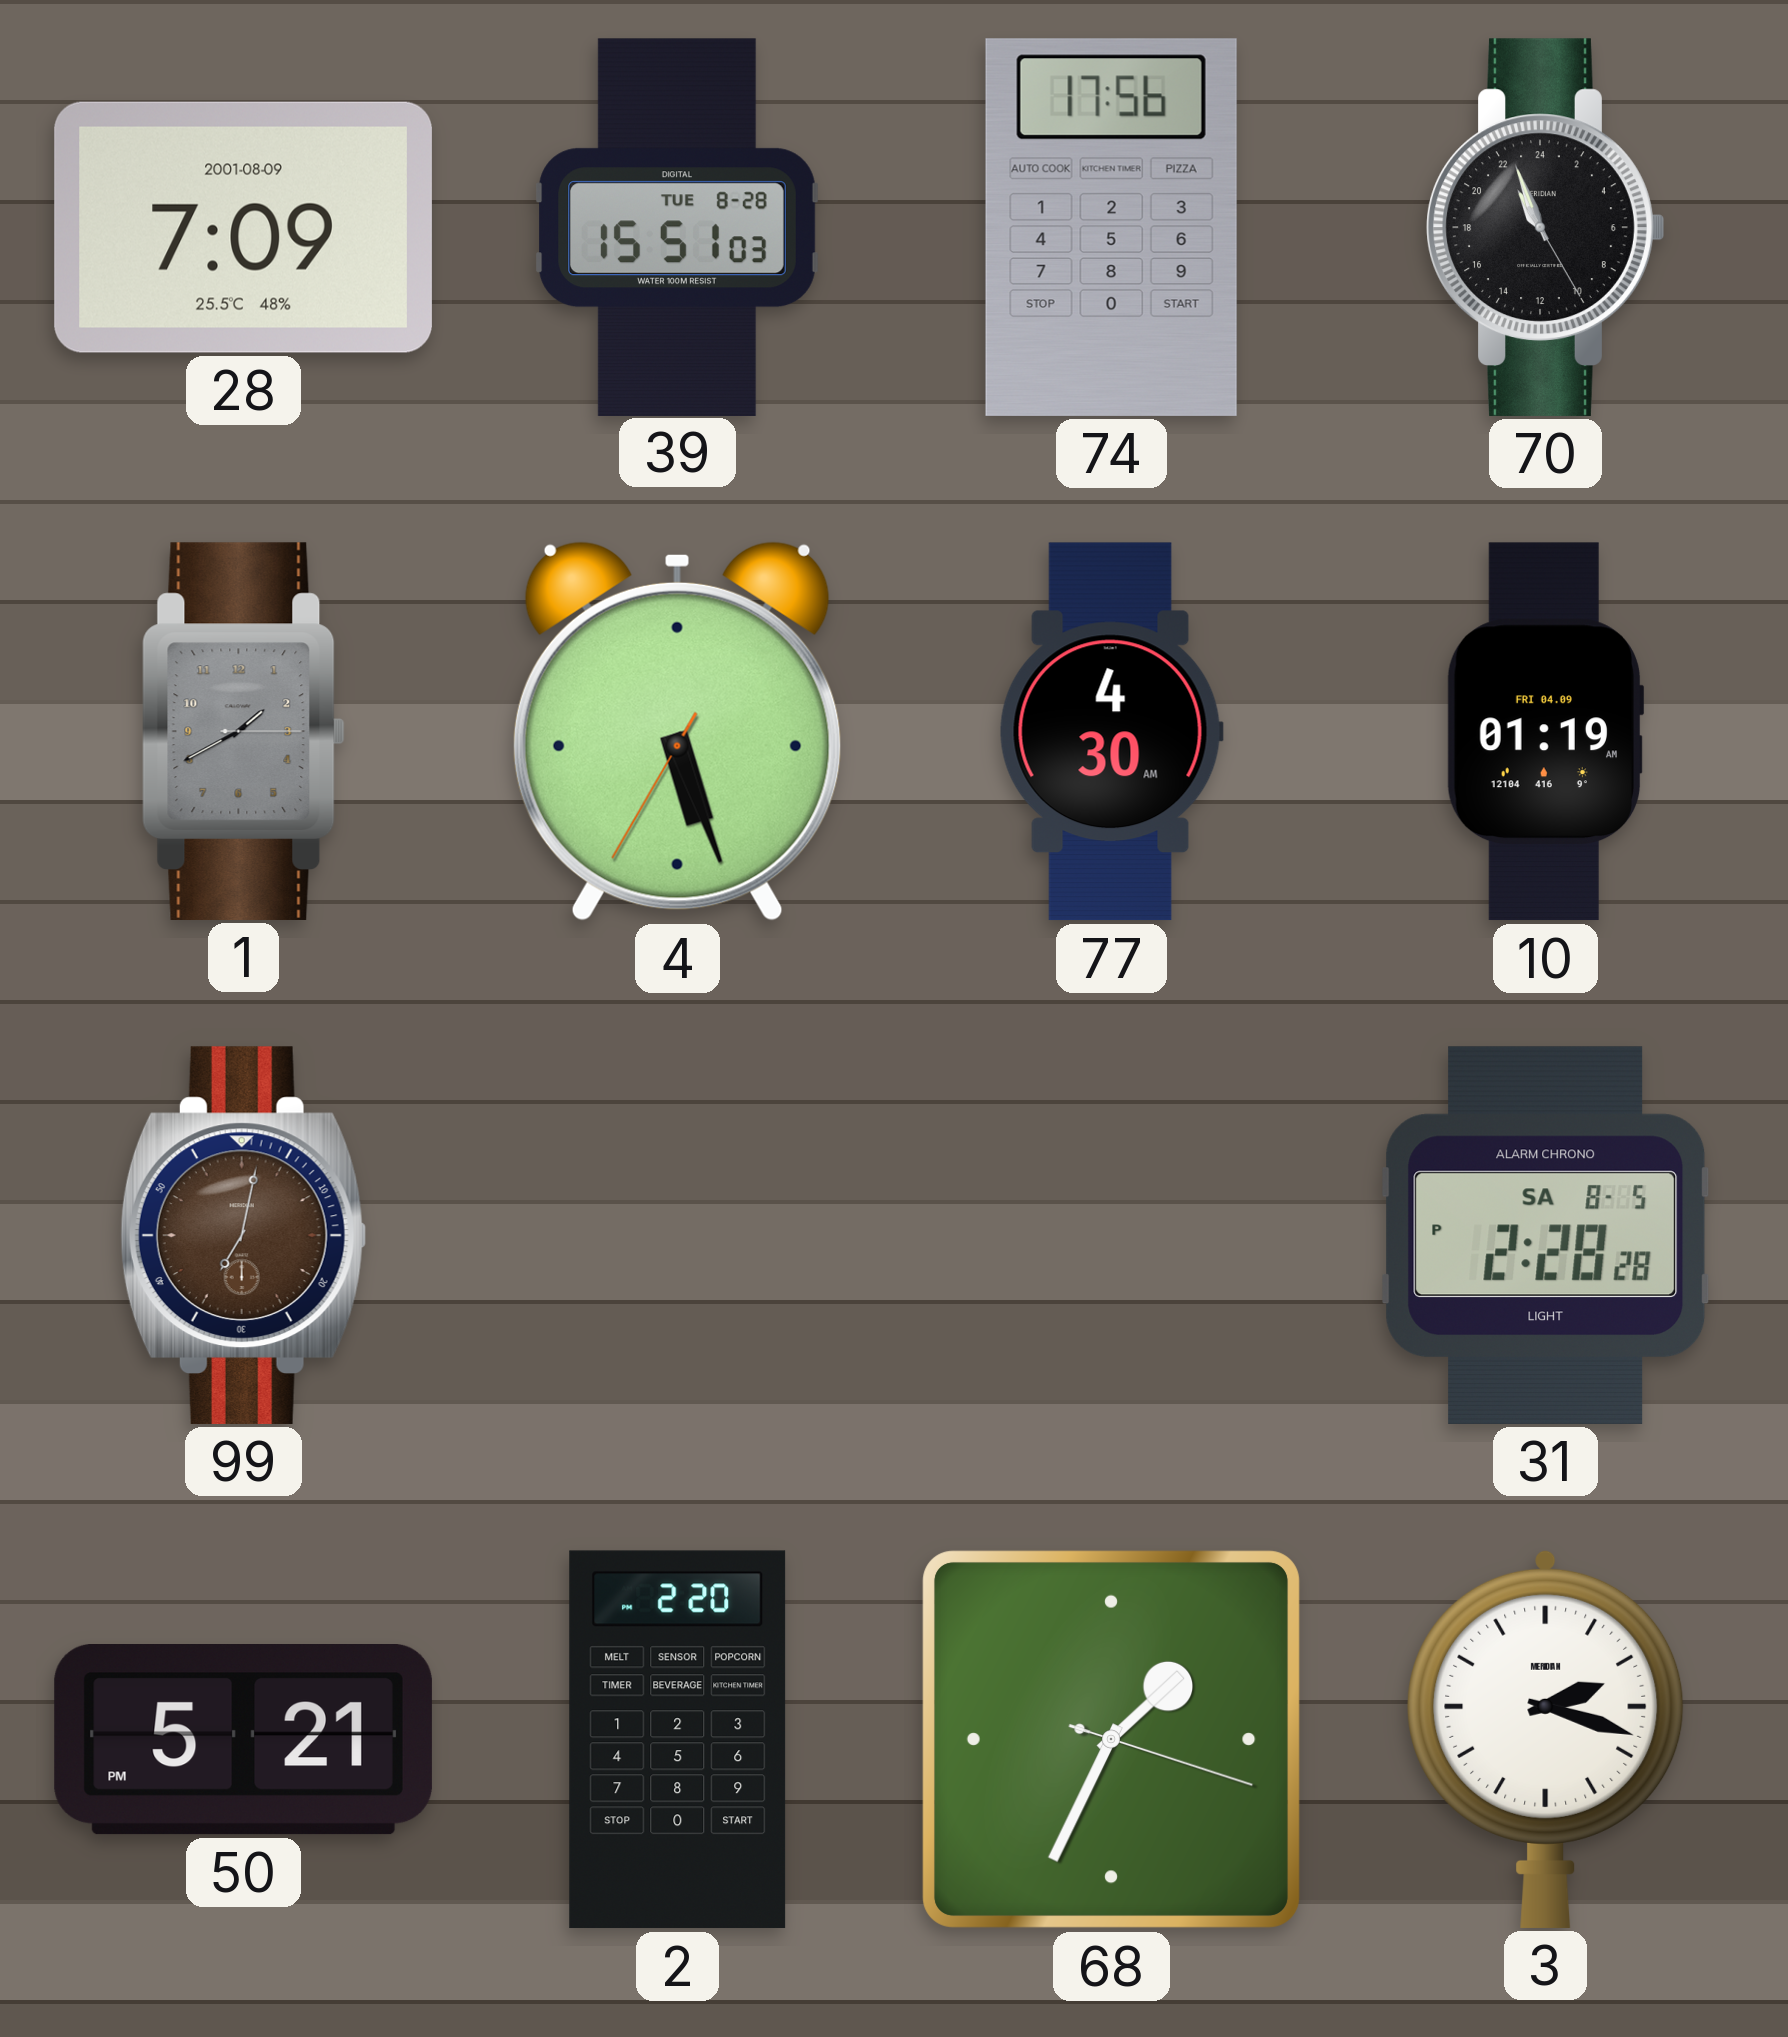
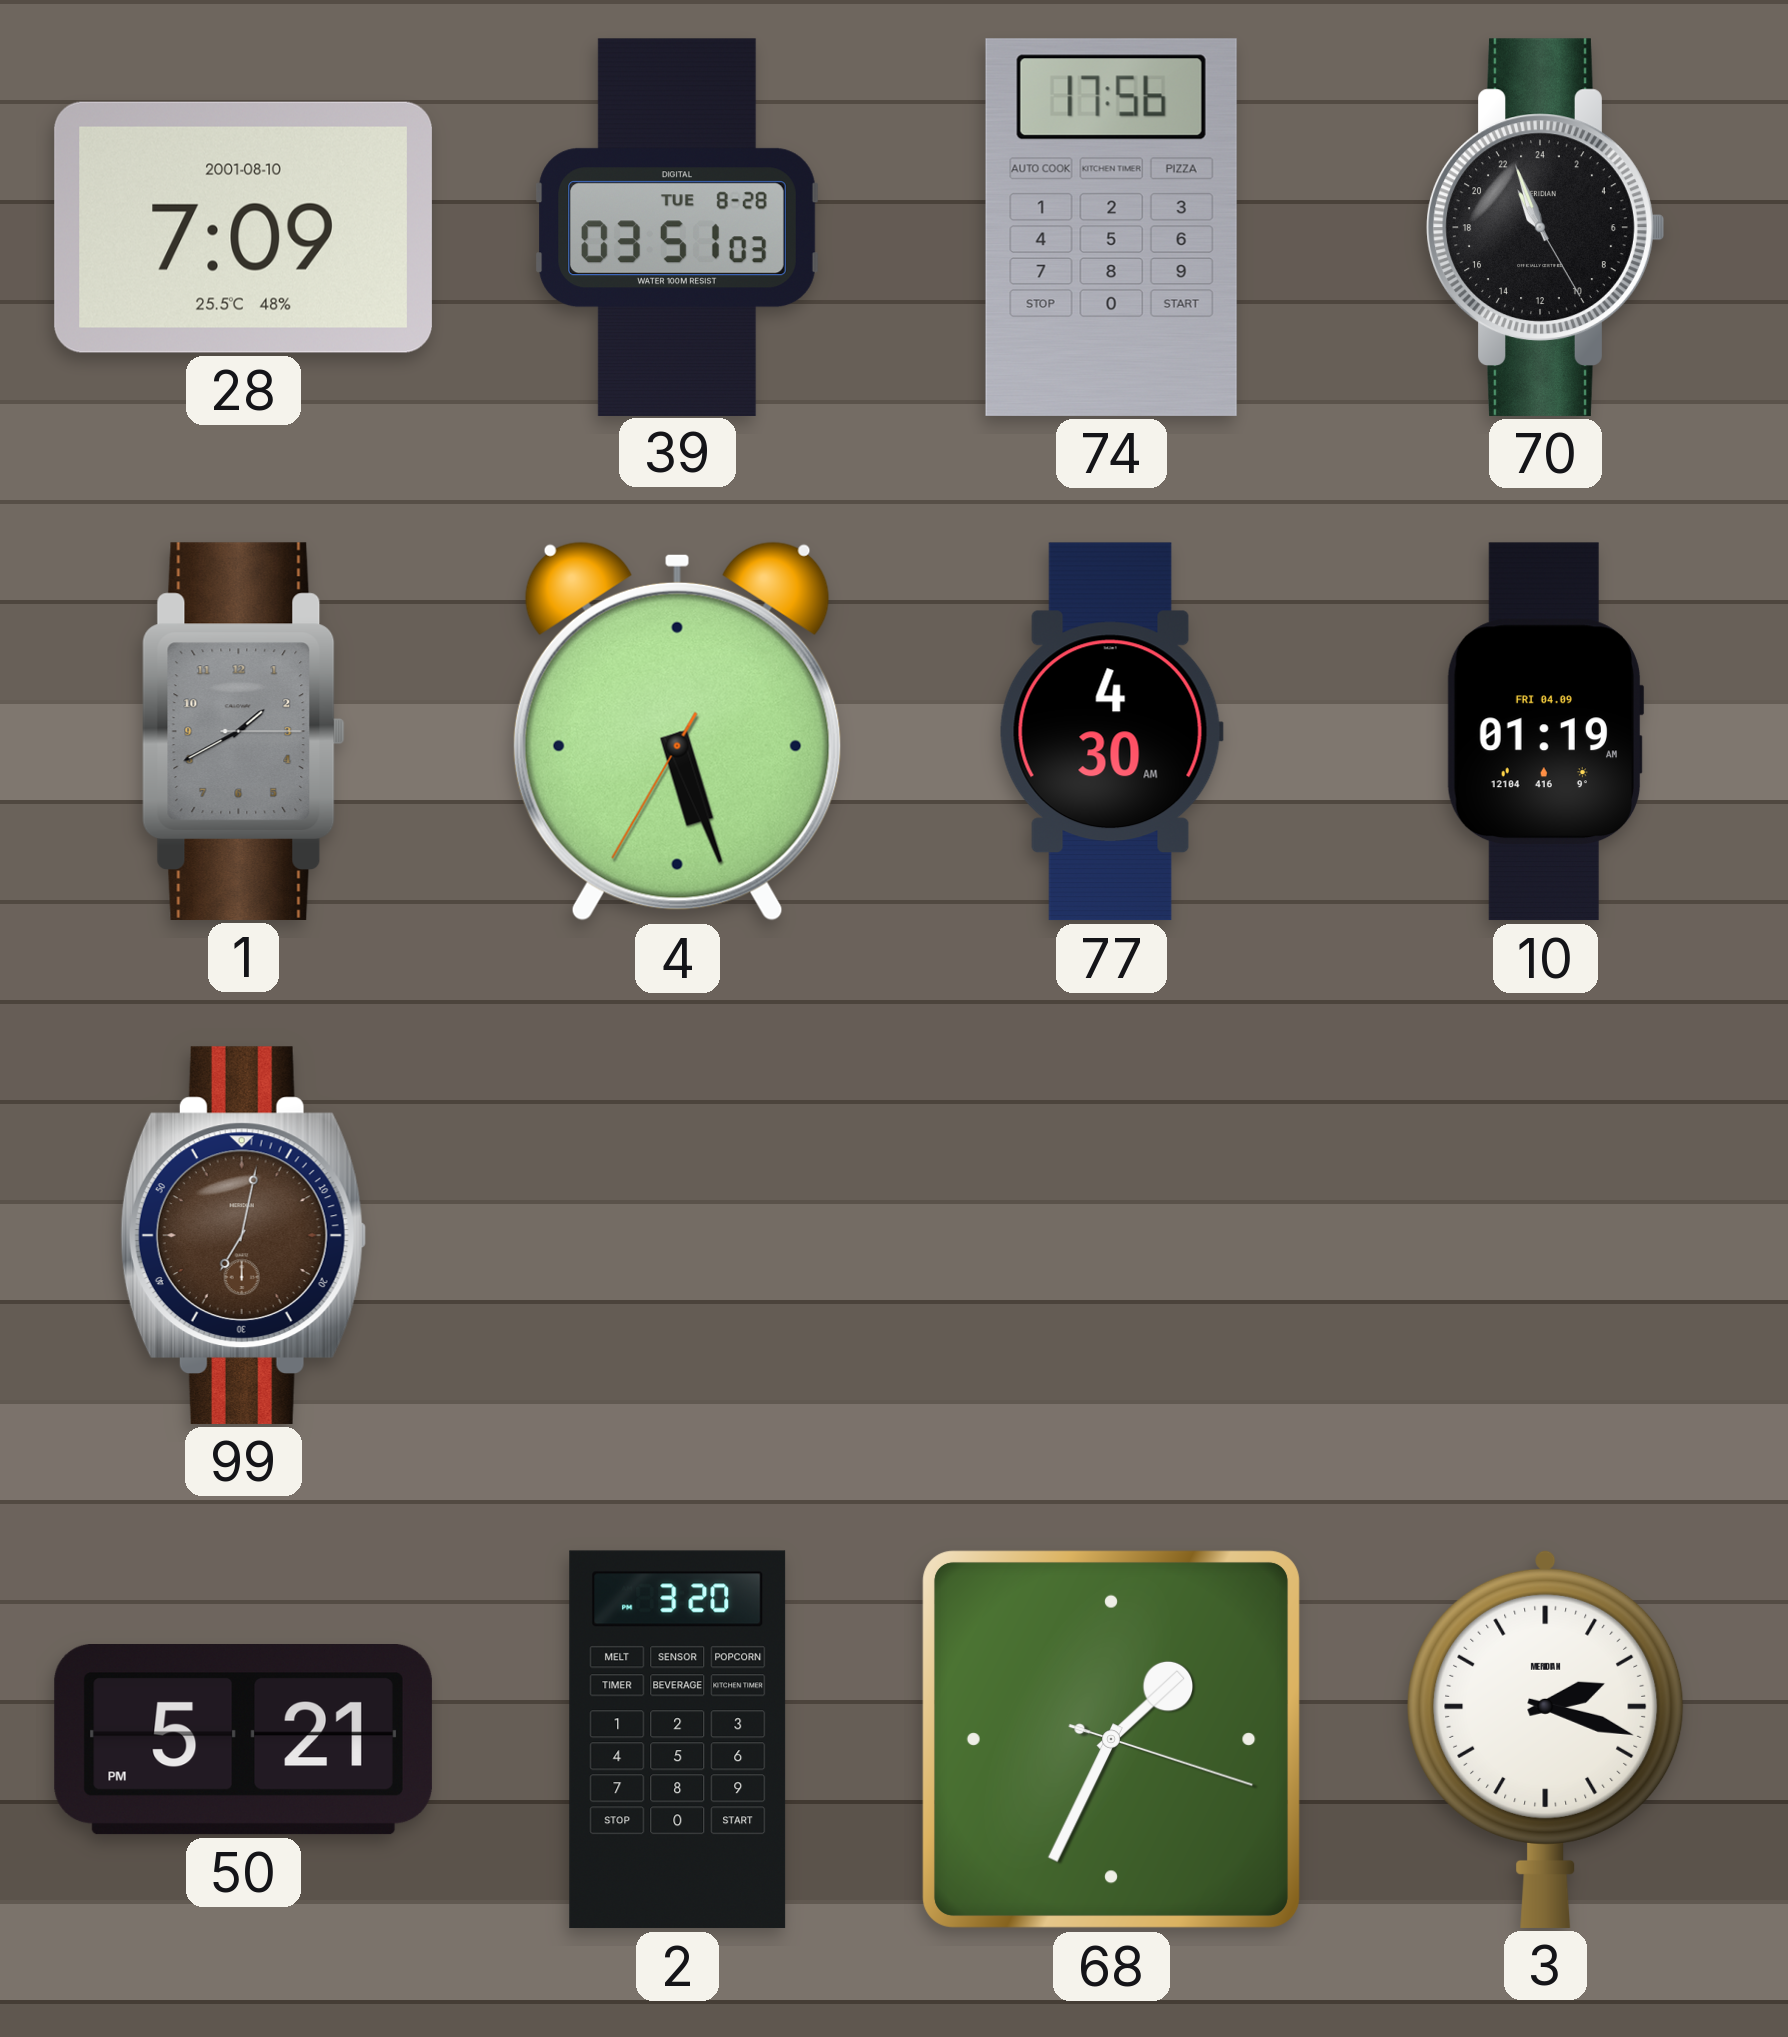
28 date: 2001-08-09 -> 2001-08-10 (243, 227)
39: 15:51 -> 03:51 (677, 227)
31: 2:28 -> none (1546, 1235)
2: 2:20 -> 3:20 (678, 1740)
